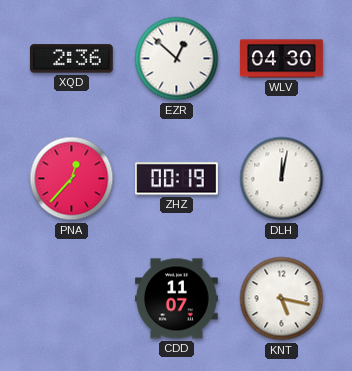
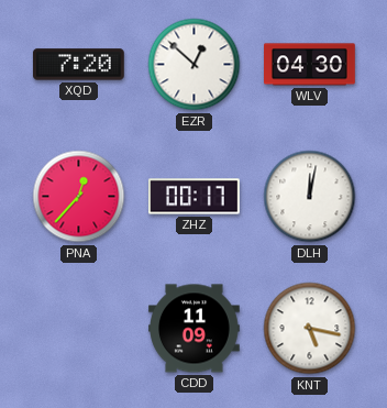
XQD: 2:36 -> 7:20 (78, 65)
ZHZ: 00:19 -> 00:17 (195, 197)
CDD: 11:07 -> 11:09 (195, 329)
